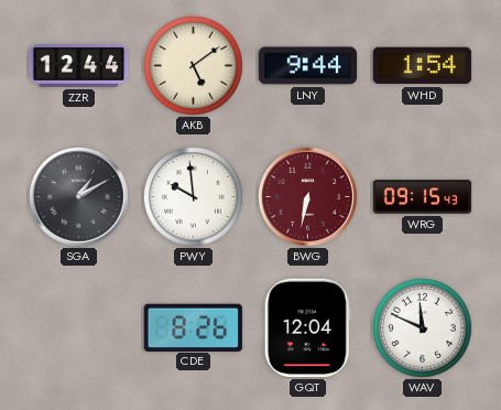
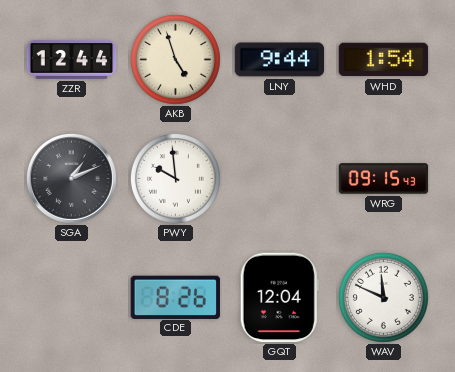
AKB: 5:09 -> 4:57 (175, 59)
SGA: 1:10 -> 1:11 (71, 178)
BWG: 6:32 -> none (307, 196)
